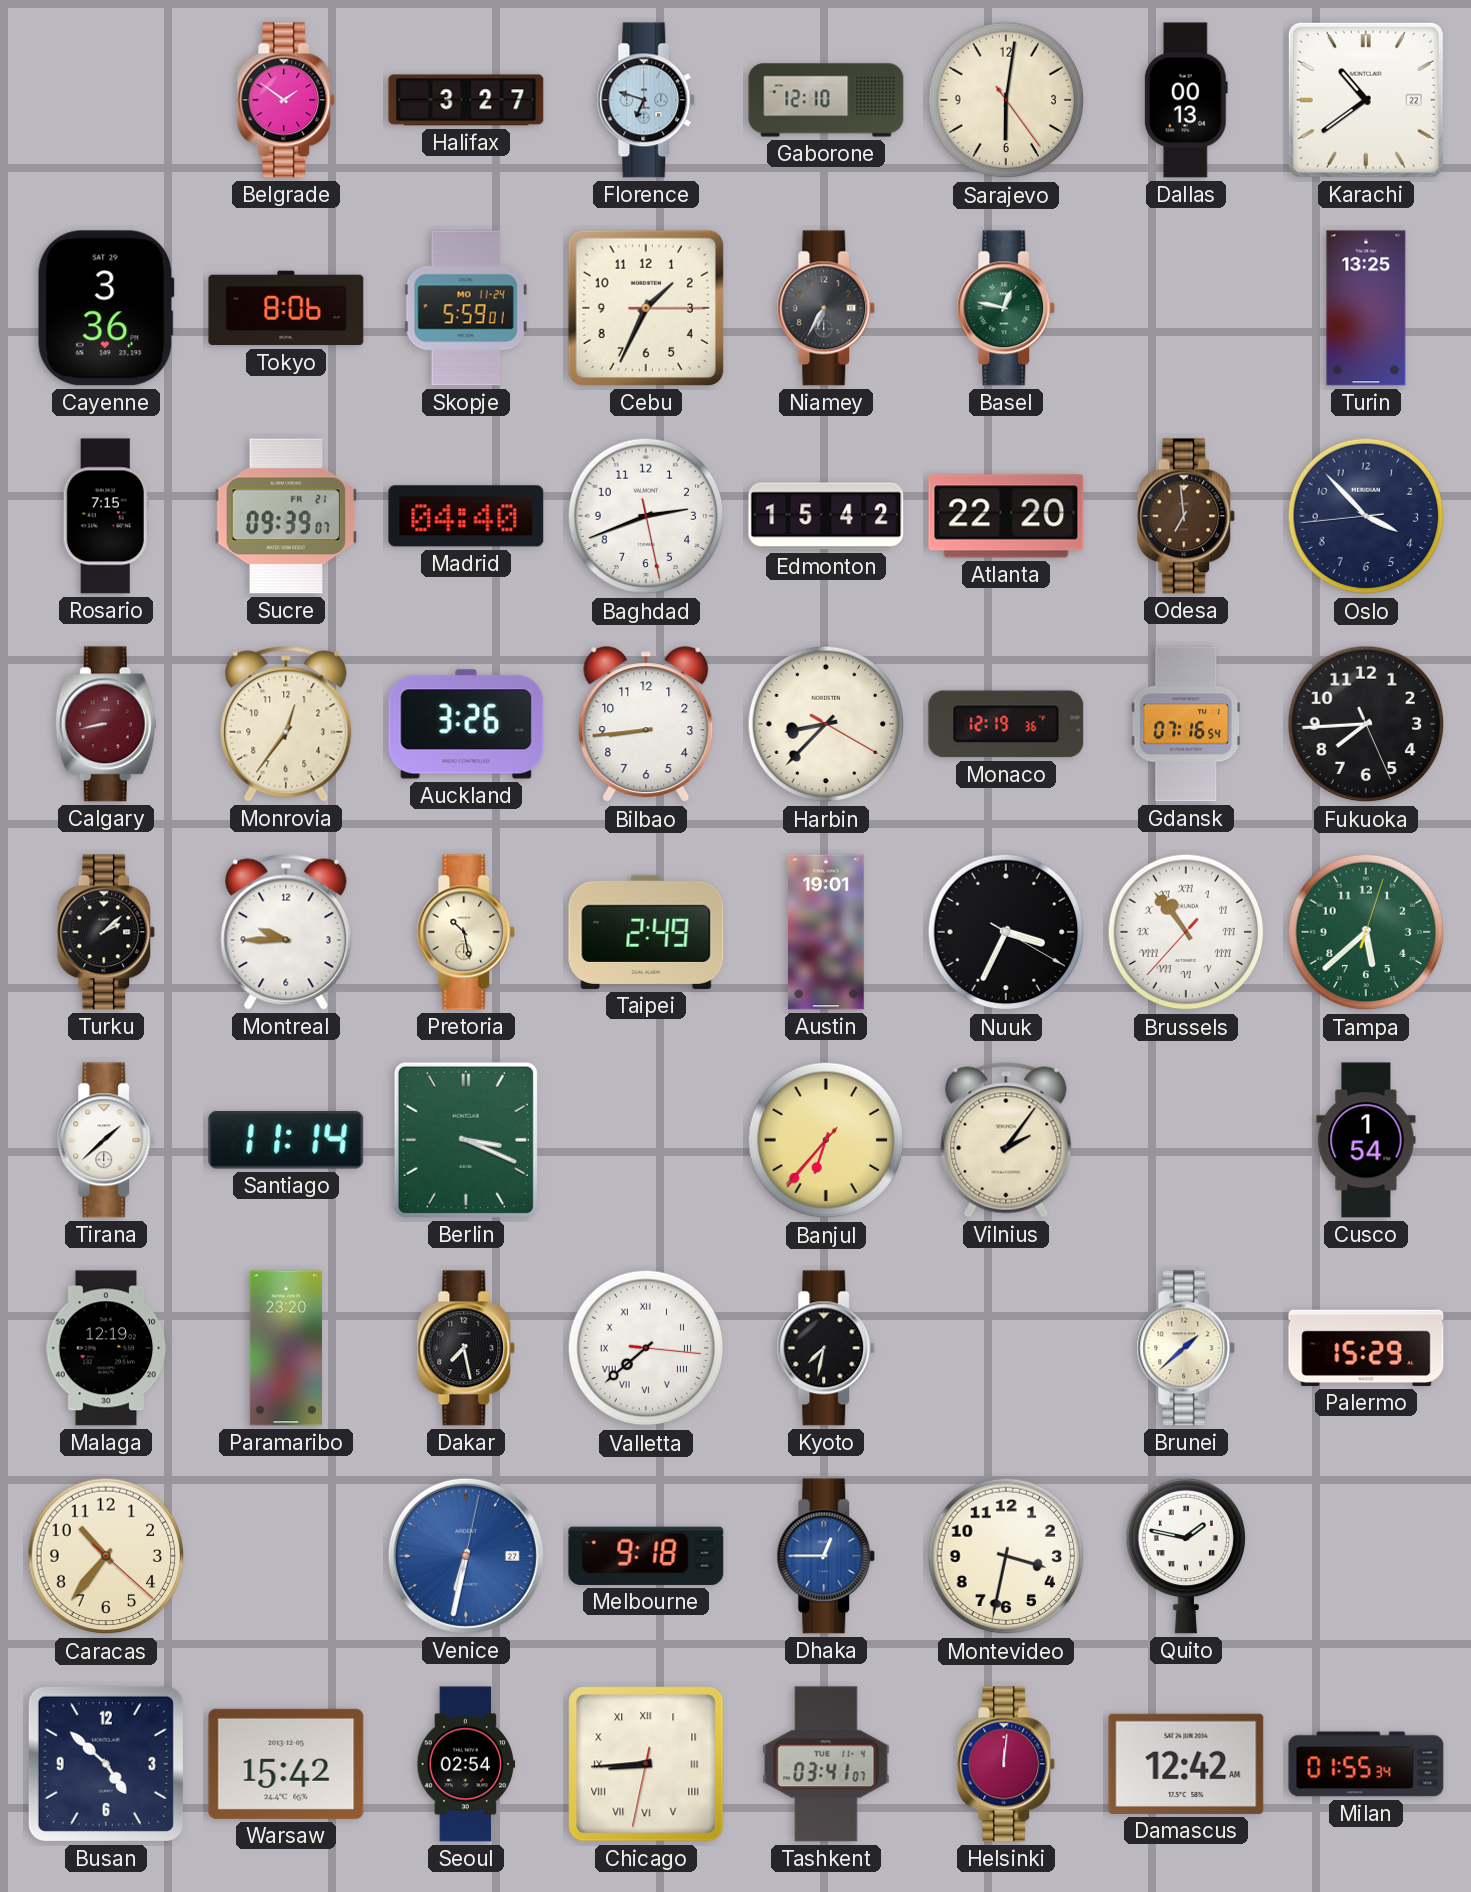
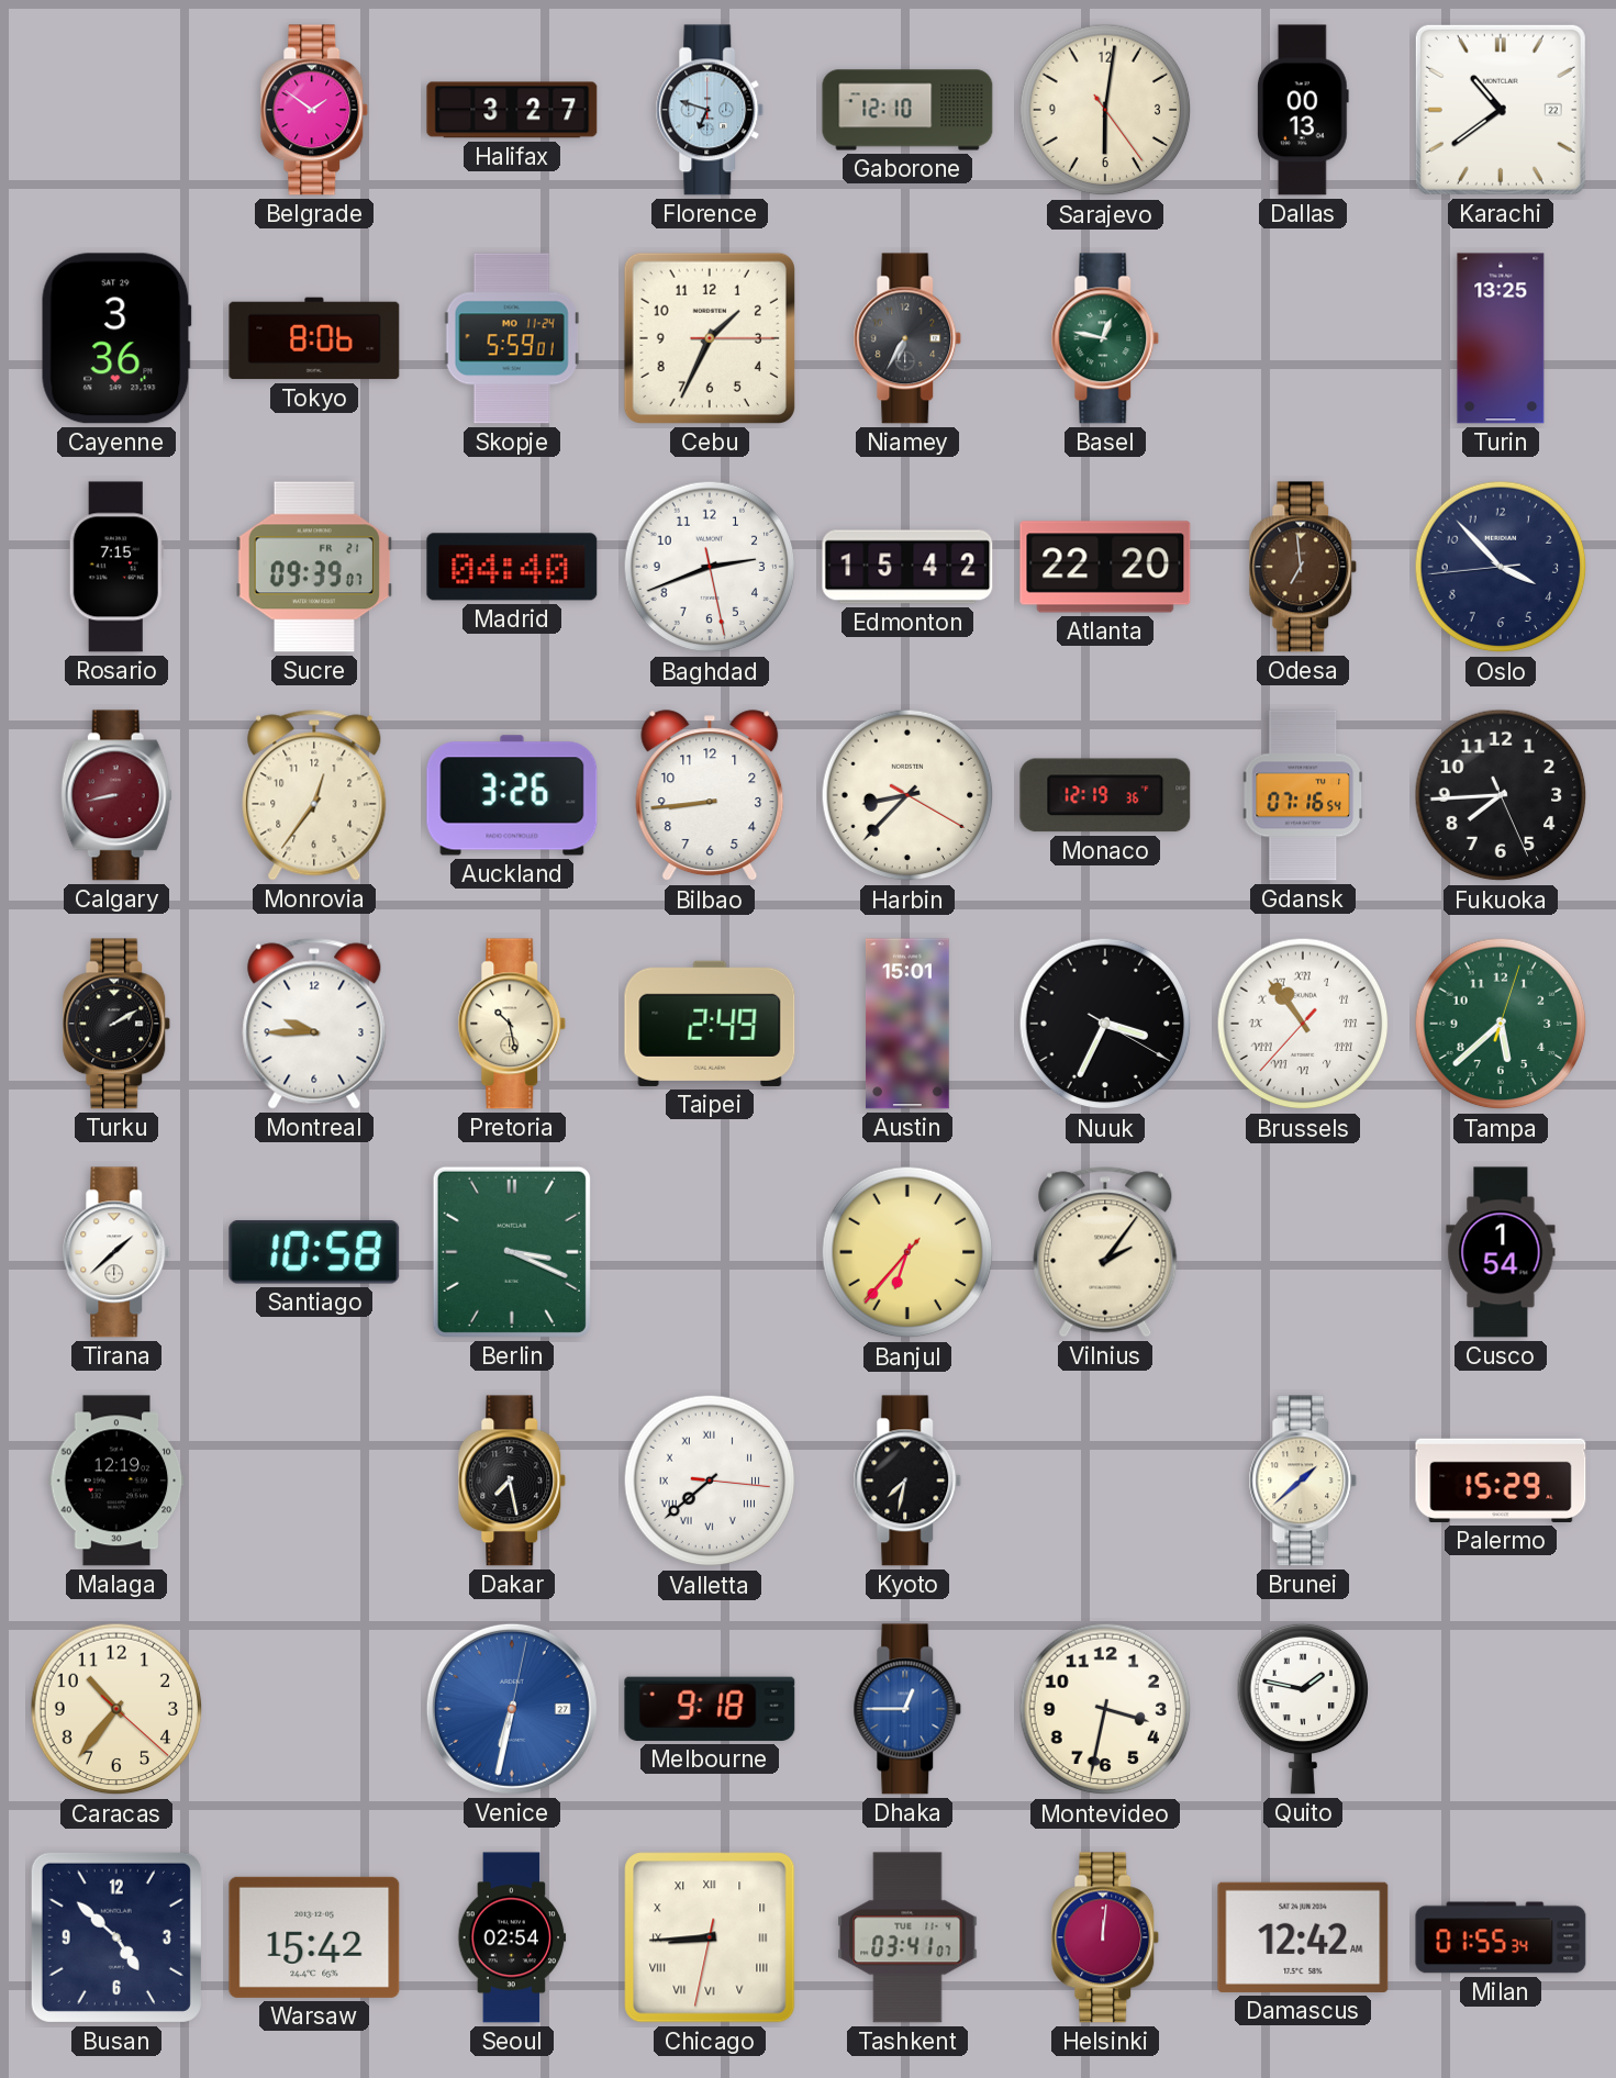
Turku: 2:08 -> 2:10 (116, 1024)
Austin: 19:01 -> 15:01 (909, 1024)
Santiago: 11:14 -> 10:58 (314, 1252)
Paramaribo: 23:20 -> none (286, 1348)
